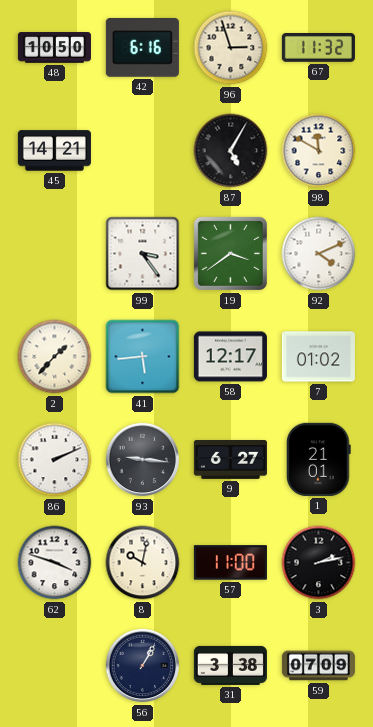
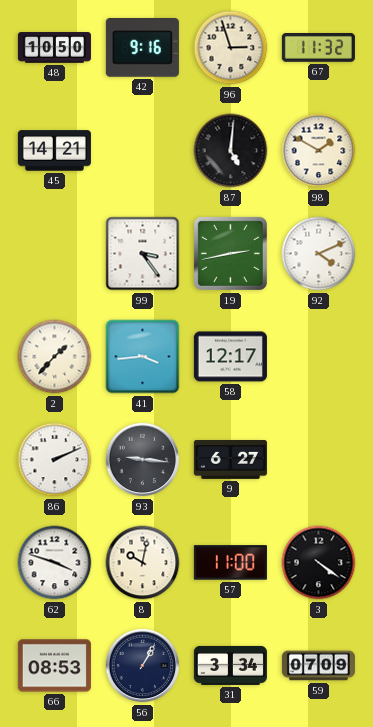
42: 6:16 -> 9:16 (142, 47)
87: 5:05 -> 5:01 (231, 151)
98: 11:50 -> 1:50 (319, 151)
19: 3:39 -> 2:43 (230, 253)
41: 5:44 -> 3:44 (143, 357)
7: 01:02 -> none (318, 357)
1: 21:01 -> none (319, 459)
3: 2:13 -> 4:21 (319, 563)
66: none -> 08:53 (54, 666)
31: 3:38 -> 3:34 (230, 665)
